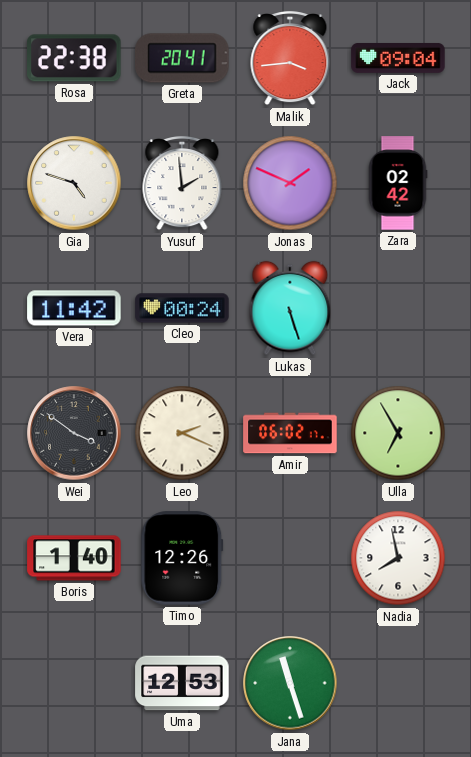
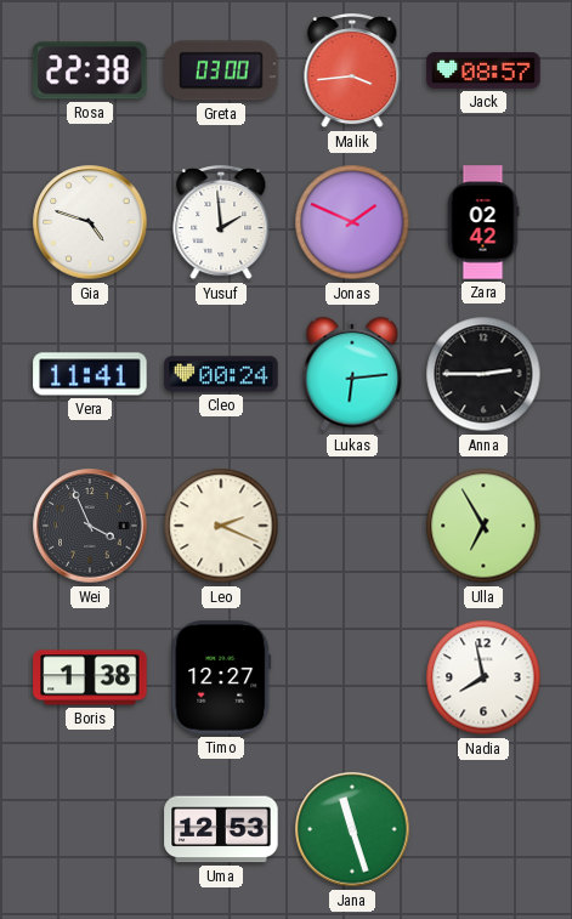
Greta: 20:41 -> 03:00 (221, 70)
Jack: 09:04 -> 08:57 (483, 70)
Vera: 11:42 -> 11:41 (90, 374)
Lukas: 5:27 -> 6:14 (352, 374)
Anna: none -> 2:45 (483, 374)
Wei: 3:51 -> 3:56 (90, 526)
Amir: 06:02 -> none (290, 433)
Boris: 1:40 -> 1:38 (90, 677)
Timo: 12:26 -> 12:27 (221, 677)
